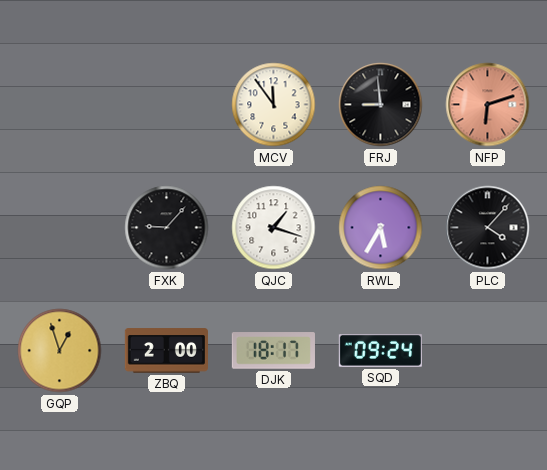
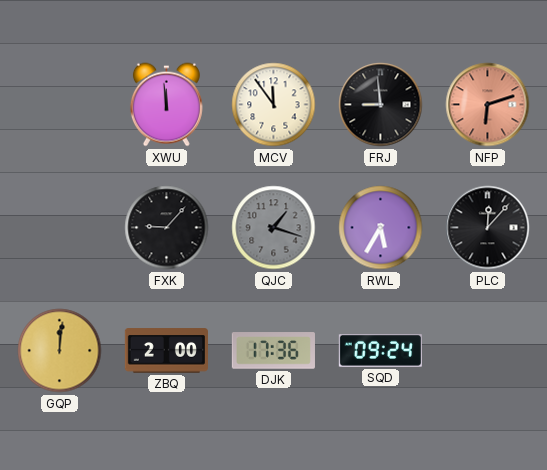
XWU: none -> 11:59 (166, 105)
QJC dial: white -> grey (274, 228)
PLC: 4:07 -> 12:07 (488, 228)
GQP: 12:57 -> 12:01 (60, 351)
DJK: 18:17 -> 17:36 (273, 351)
